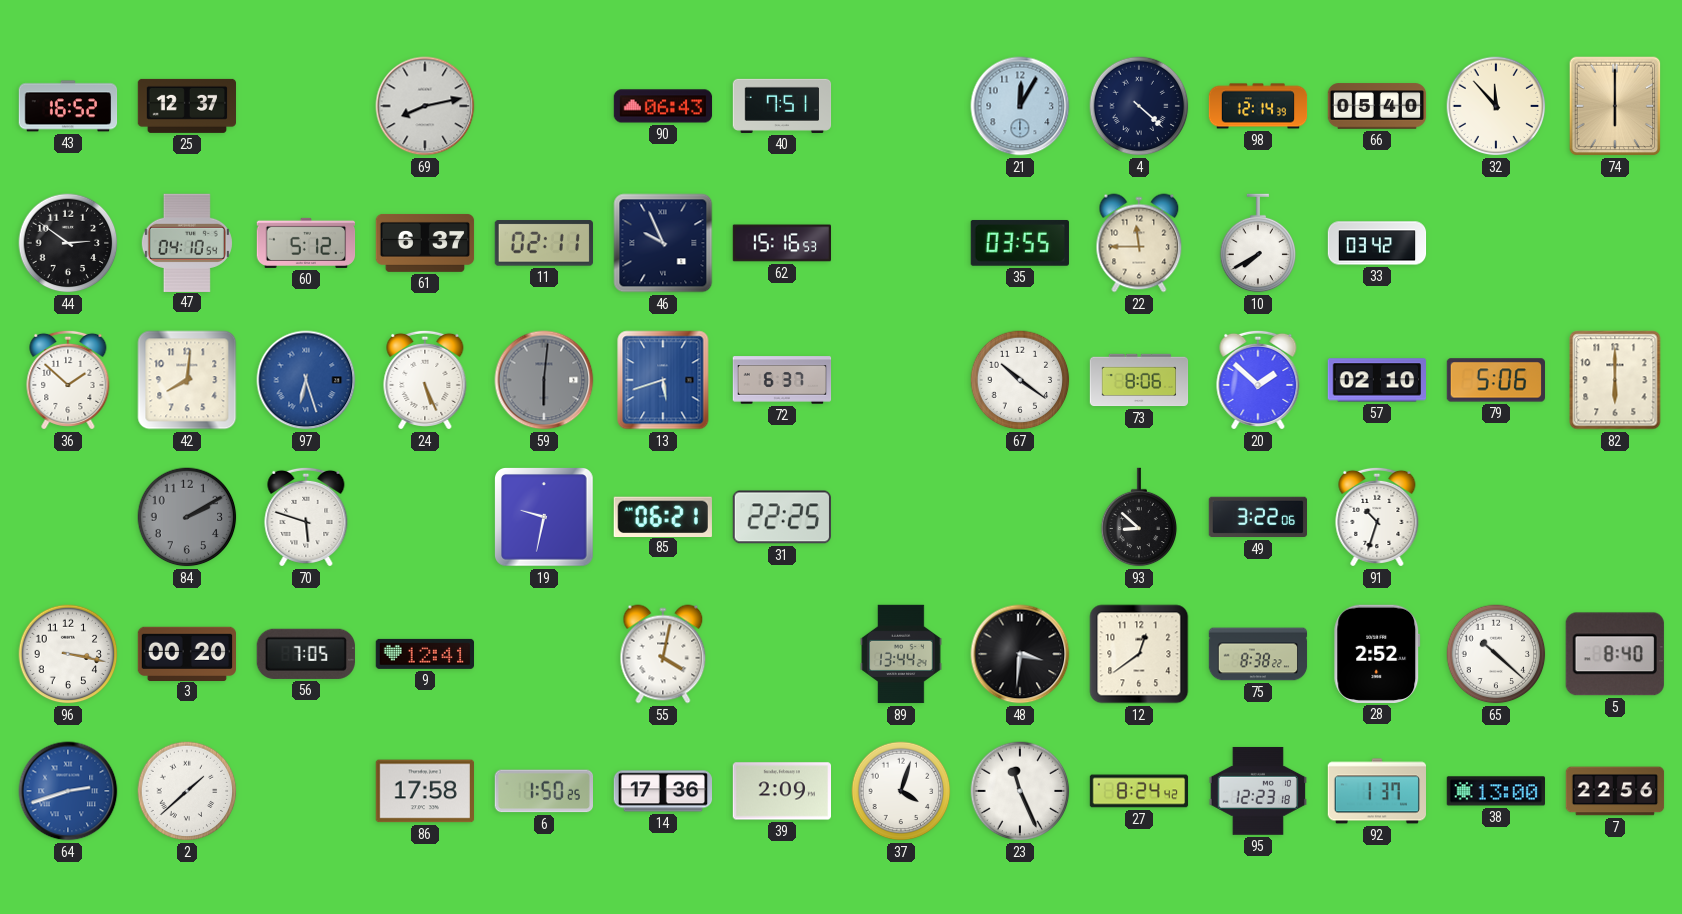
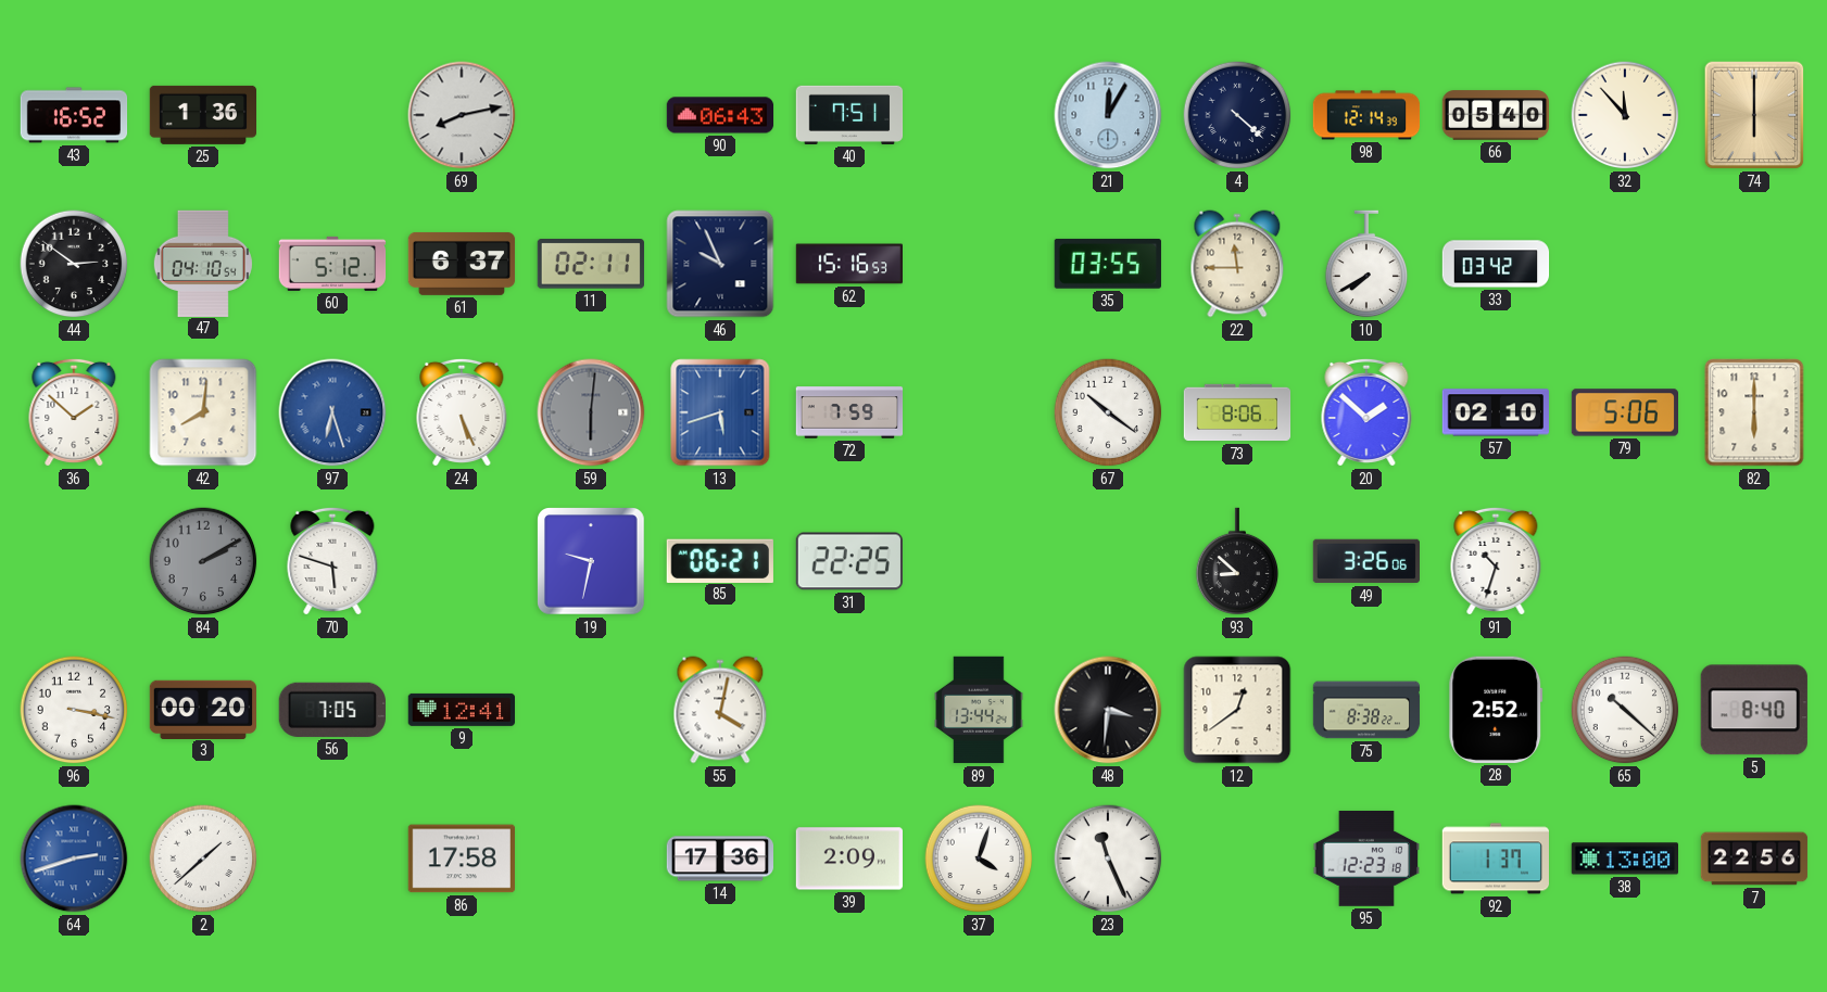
25: 12:37 -> 1:36 (203, 115)
72: 6:37 -> 7:59 (849, 412)
49: 3:22 -> 3:26 (1365, 561)
6: 1:50 -> none (543, 791)
27: 8:24 -> none (1139, 791)
